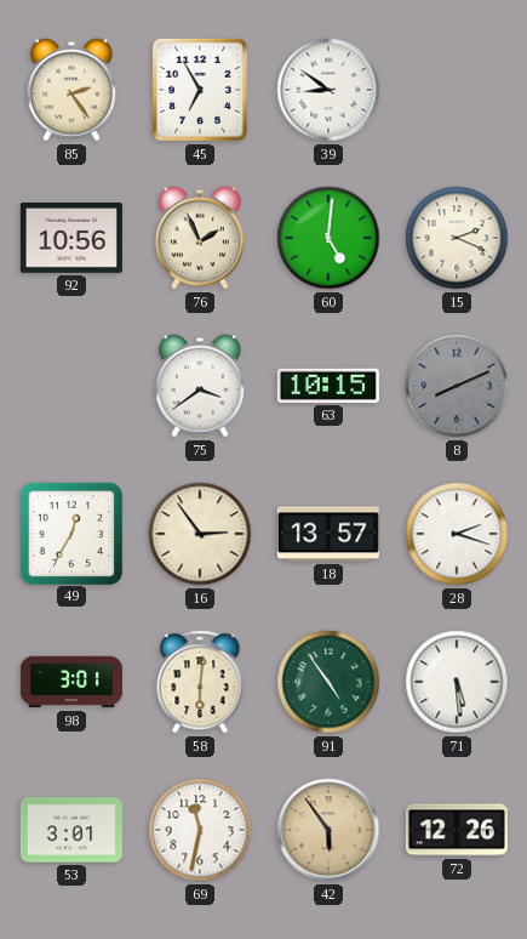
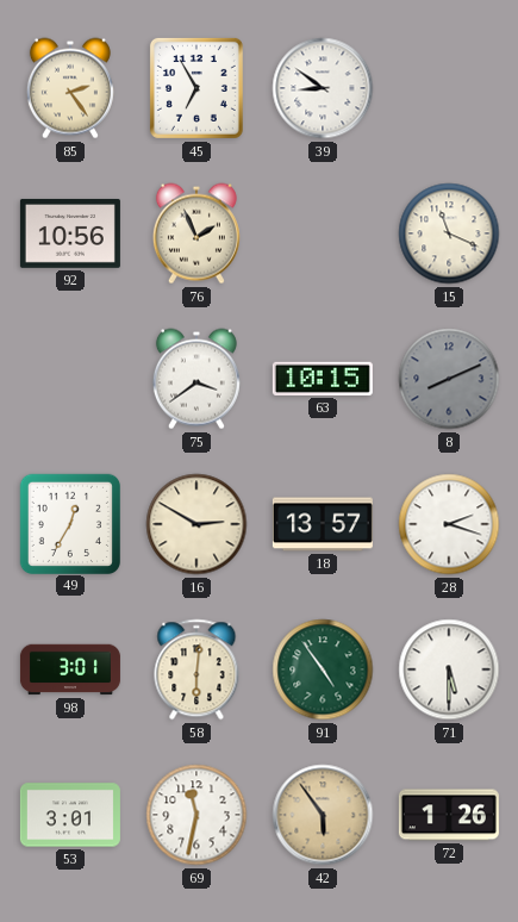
60: 5:01 -> none (328, 238)
15: 2:19 -> 11:19 (449, 233)
16: 2:54 -> 2:50 (196, 524)
71: 5:29 -> 5:30 (449, 669)
72: 12:26 -> 1:26 (449, 815)
